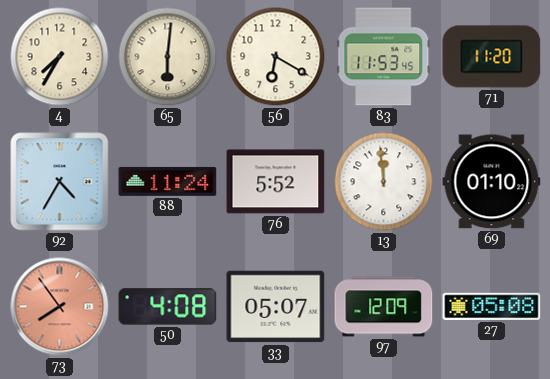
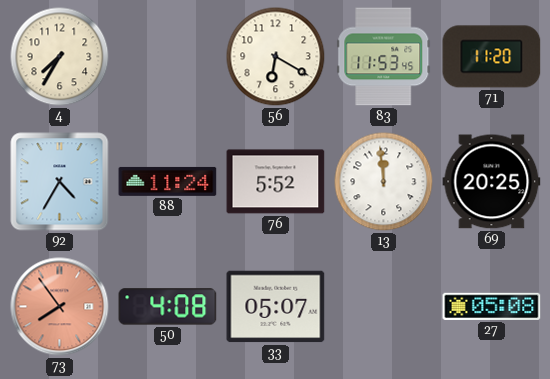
65: 6:01 -> none (168, 57)
69: 01:10 -> 20:25 (492, 182)
97: 12:09 -> none (384, 307)
